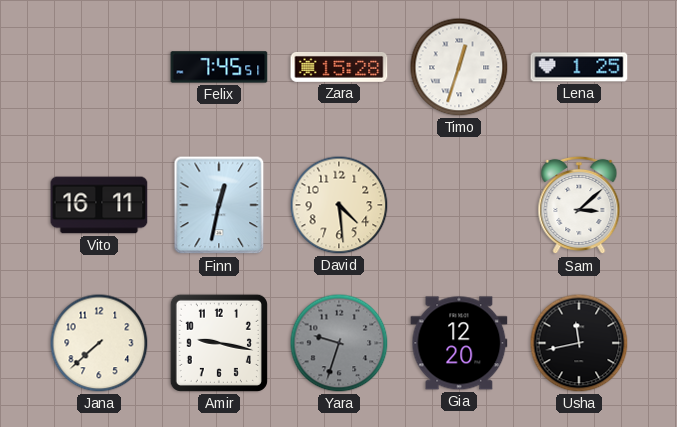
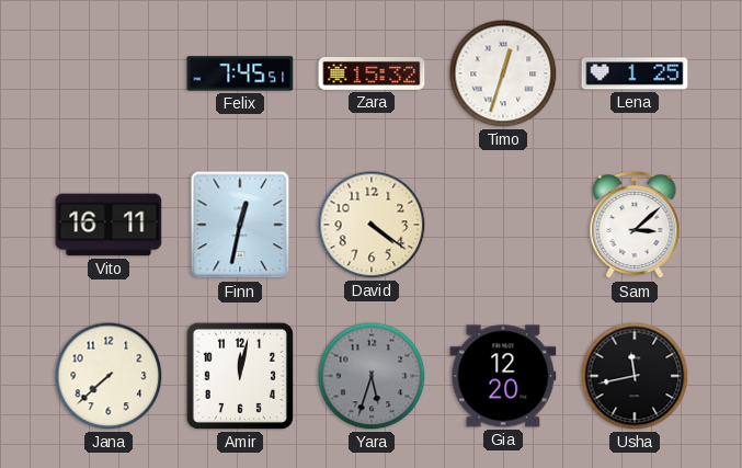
Zara: 15:28 -> 15:32 (372, 73)
David: 4:29 -> 4:21 (372, 225)
Amir: 9:17 -> 12:02 (240, 376)
Yara: 9:33 -> 5:33 (372, 376)
